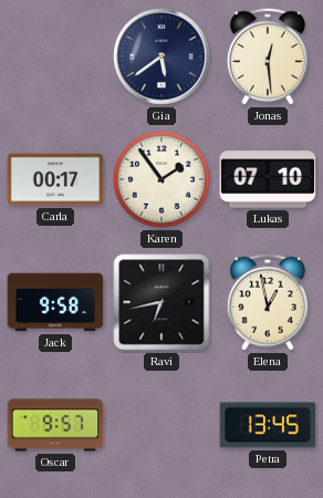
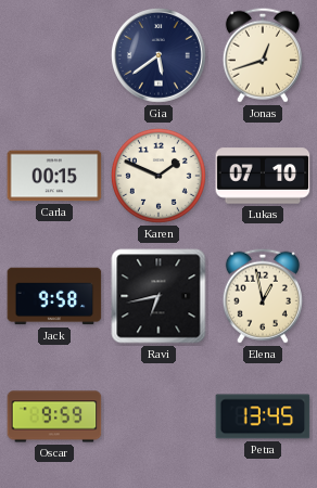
Jonas: 12:29 -> 12:42 (263, 55)
Carla: 00:17 -> 00:15 (54, 176)
Karen: 1:54 -> 1:49 (158, 176)
Oscar: 9:57 -> 9:59 (54, 416)
